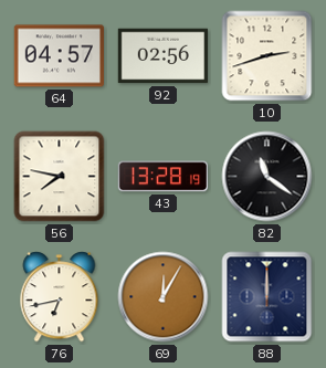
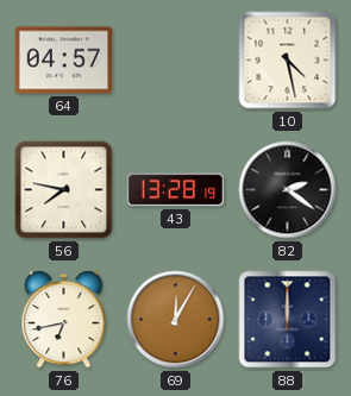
92: 02:56 -> none (164, 56)
10: 2:42 -> 4:28 (288, 61)
82: 11:21 -> 2:21 (288, 190)
